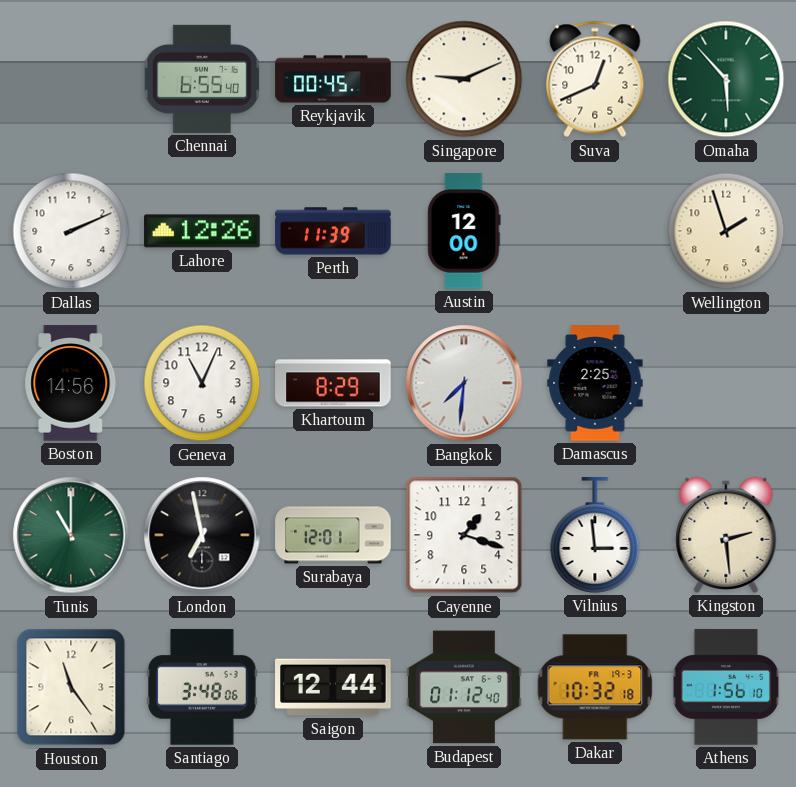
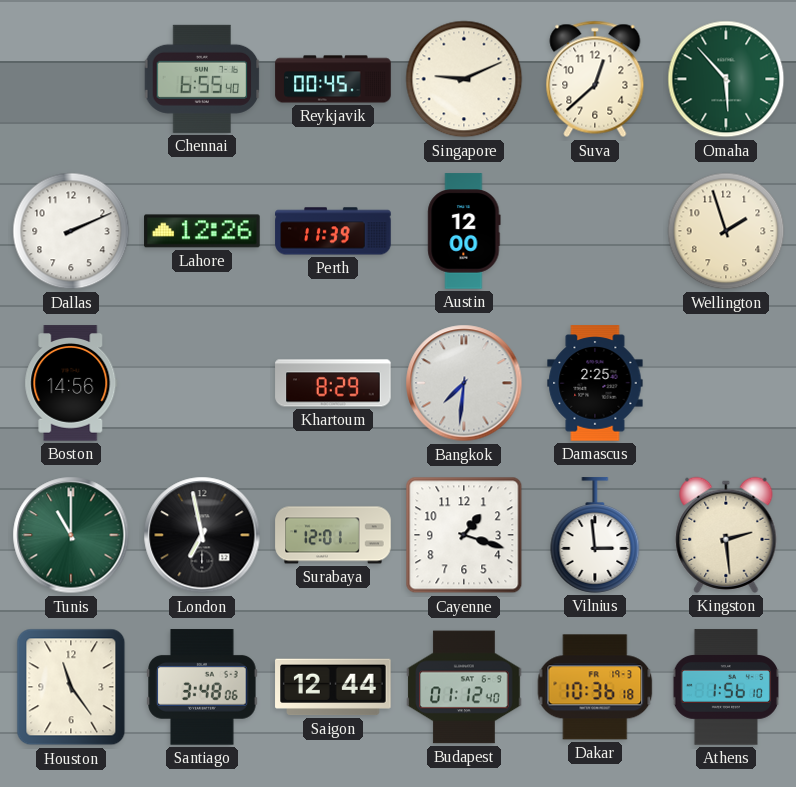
Suva: 12:41 -> 12:38 (595, 79)
Geneva: 11:04 -> none (202, 383)
Dakar: 10:32 -> 10:36 (595, 687)
